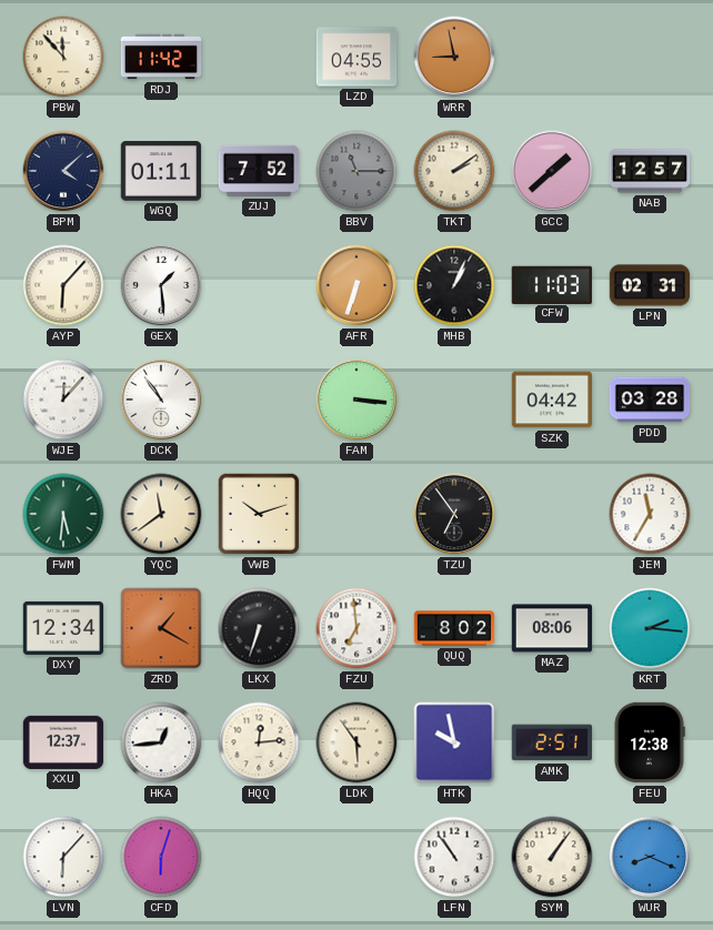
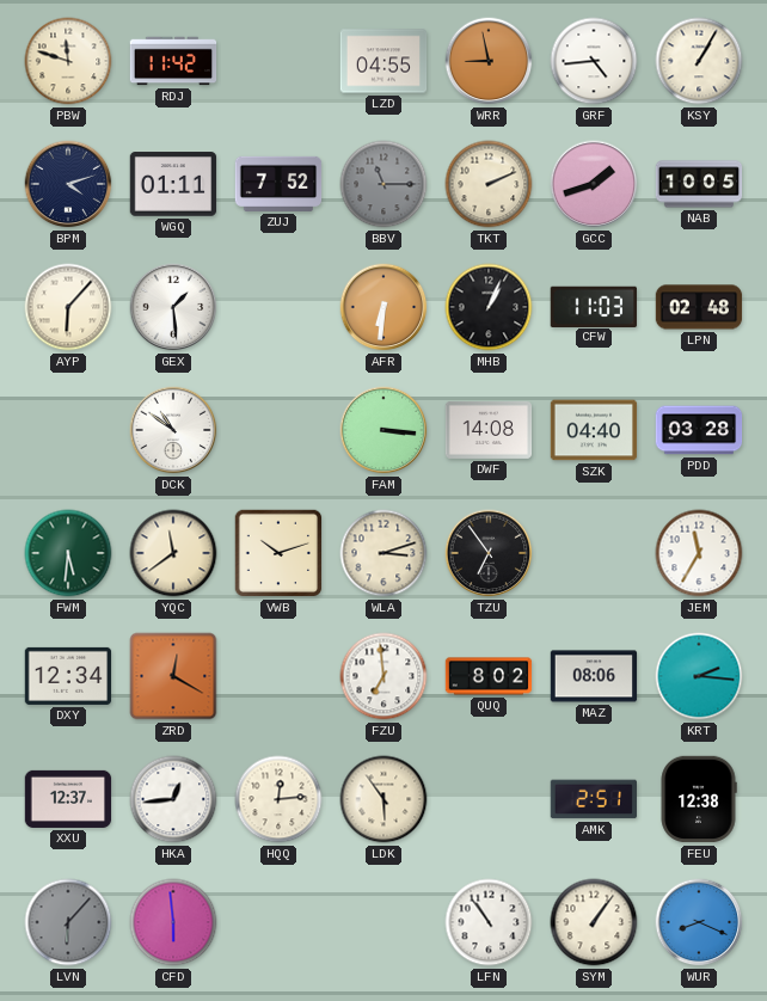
PBW: 11:53 -> 11:48 (68, 61)
GRF: none -> 4:44 (594, 61)
KSY: none -> 1:05 (699, 61)
BPM: 4:08 -> 4:12 (68, 184)
TKT: 2:09 -> 2:11 (489, 184)
GCC: 1:38 -> 1:42 (594, 184)
NAB: 12:57 -> 10:05 (699, 184)
AFR: 6:33 -> 6:31 (383, 307)
LPN: 02:31 -> 02:48 (699, 307)
WJE: 12:07 -> none (63, 400)
DCK: 10:54 -> 10:51 (173, 430)
DWF: none -> 14:08 (489, 430)
SZK: 04:42 -> 04:40 (594, 430)
WLA: none -> 3:12 (383, 553)
ZRD: 1:20 -> 12:20 (173, 676)
LKX: 6:33 -> none (259, 628)
HTK: 9:58 -> none (454, 742)
LVN dial: white -> grey (68, 922)
CFD: 6:03 -> 5:59 (173, 922)
